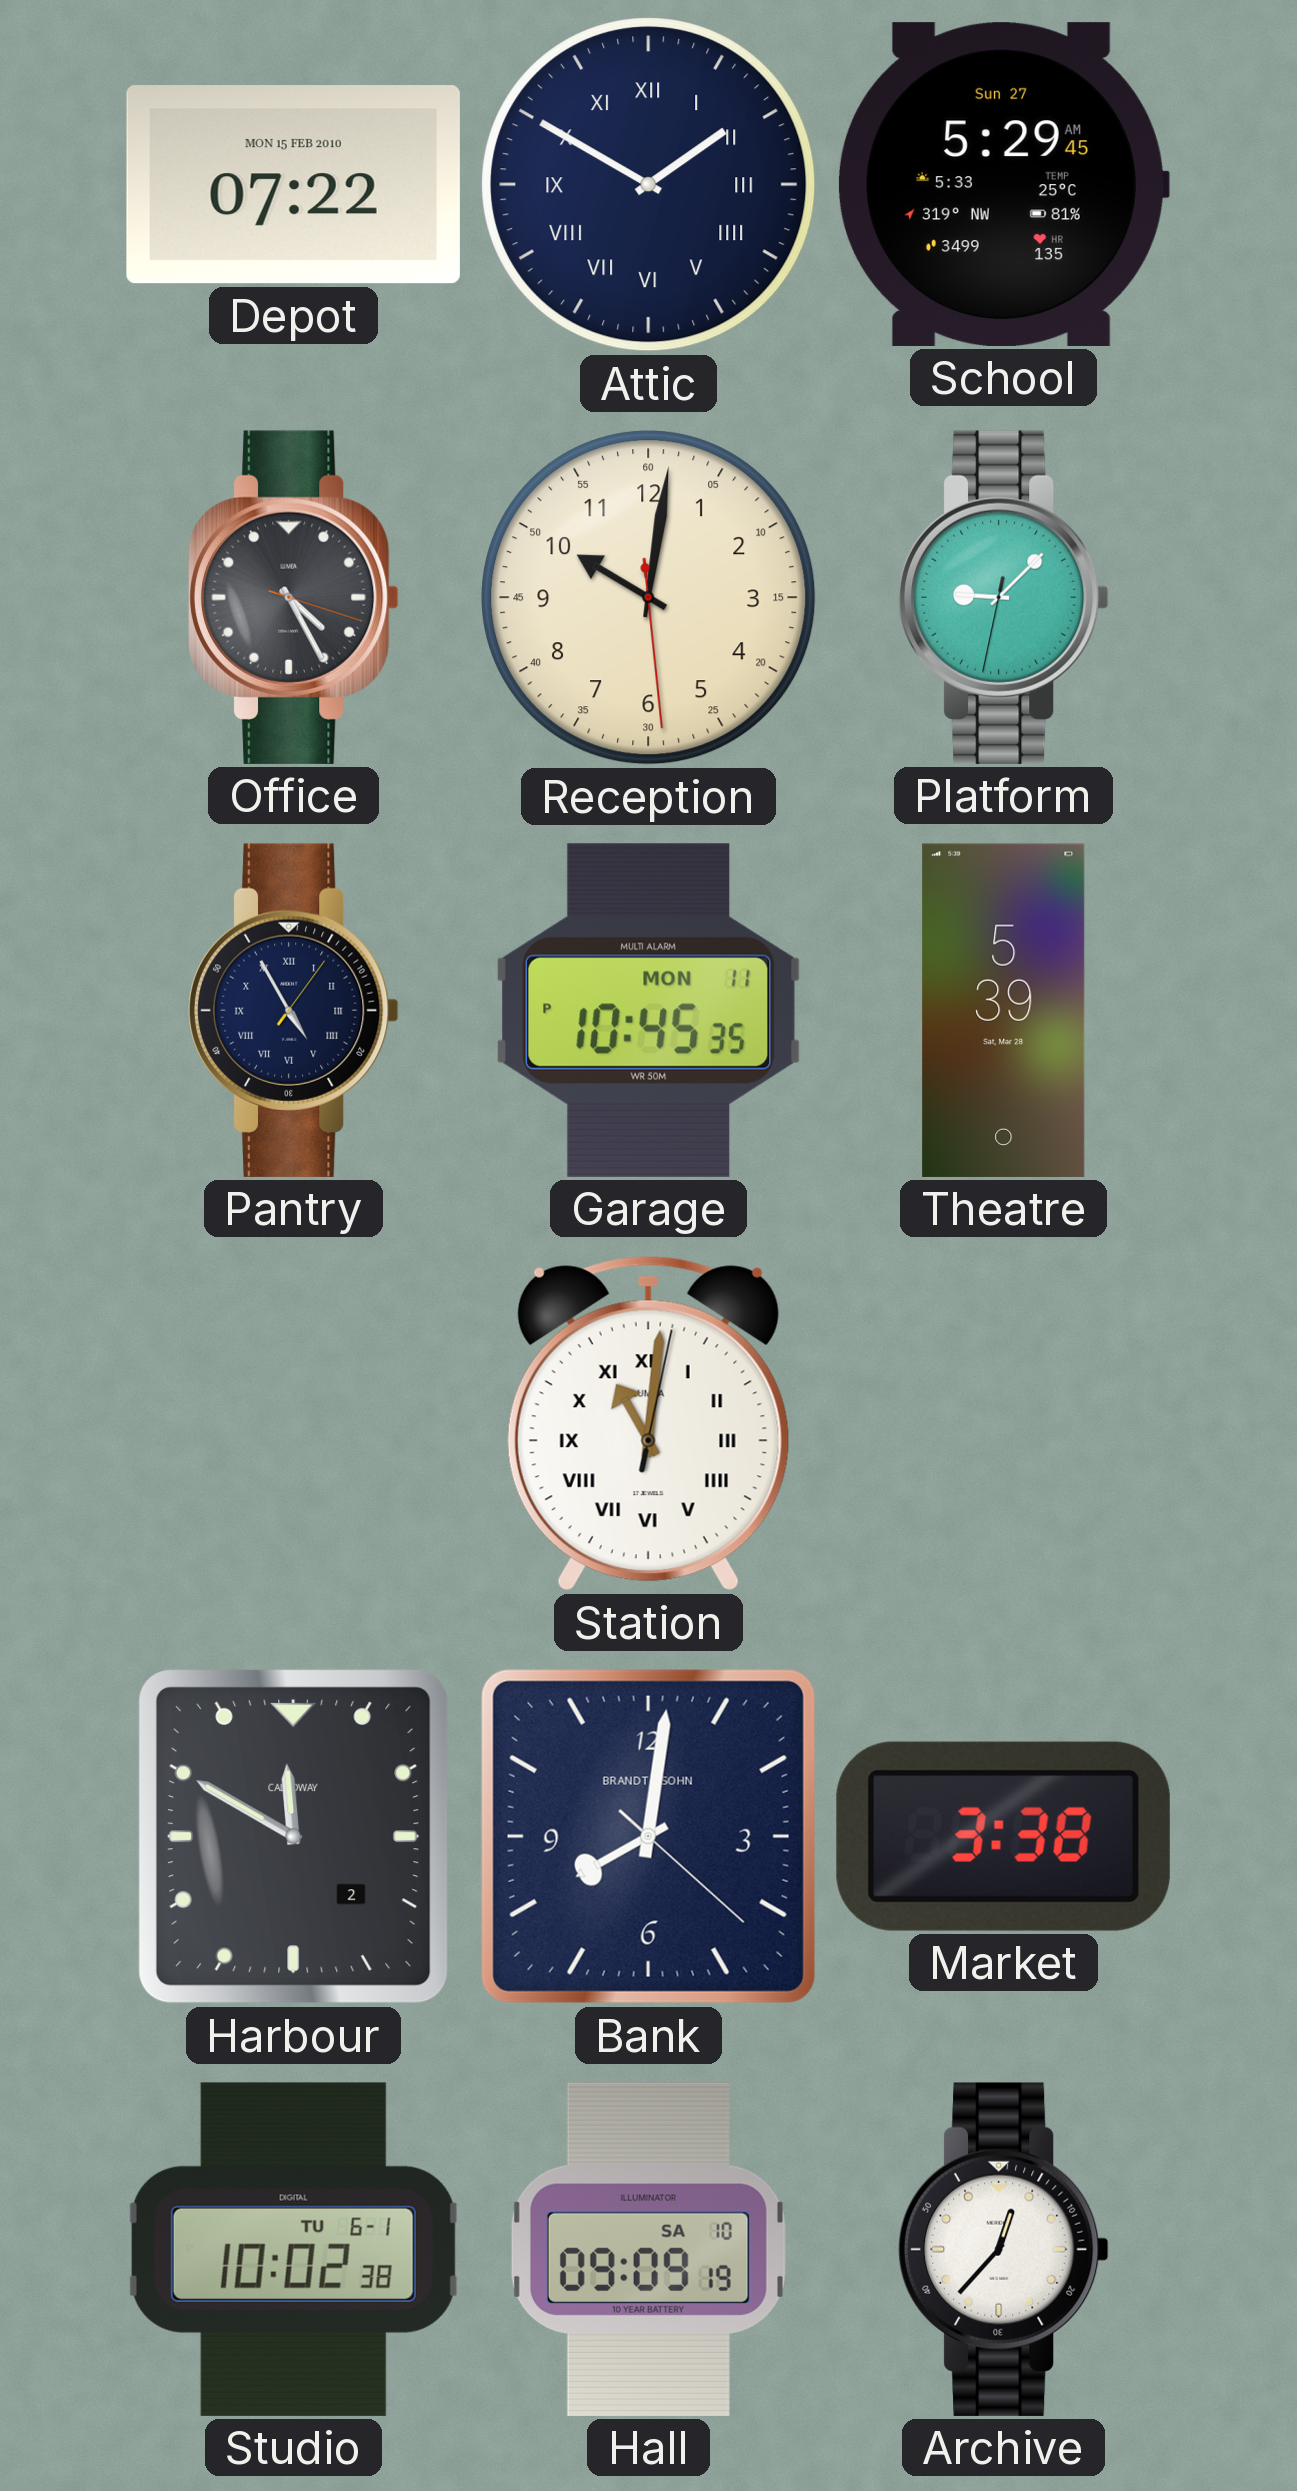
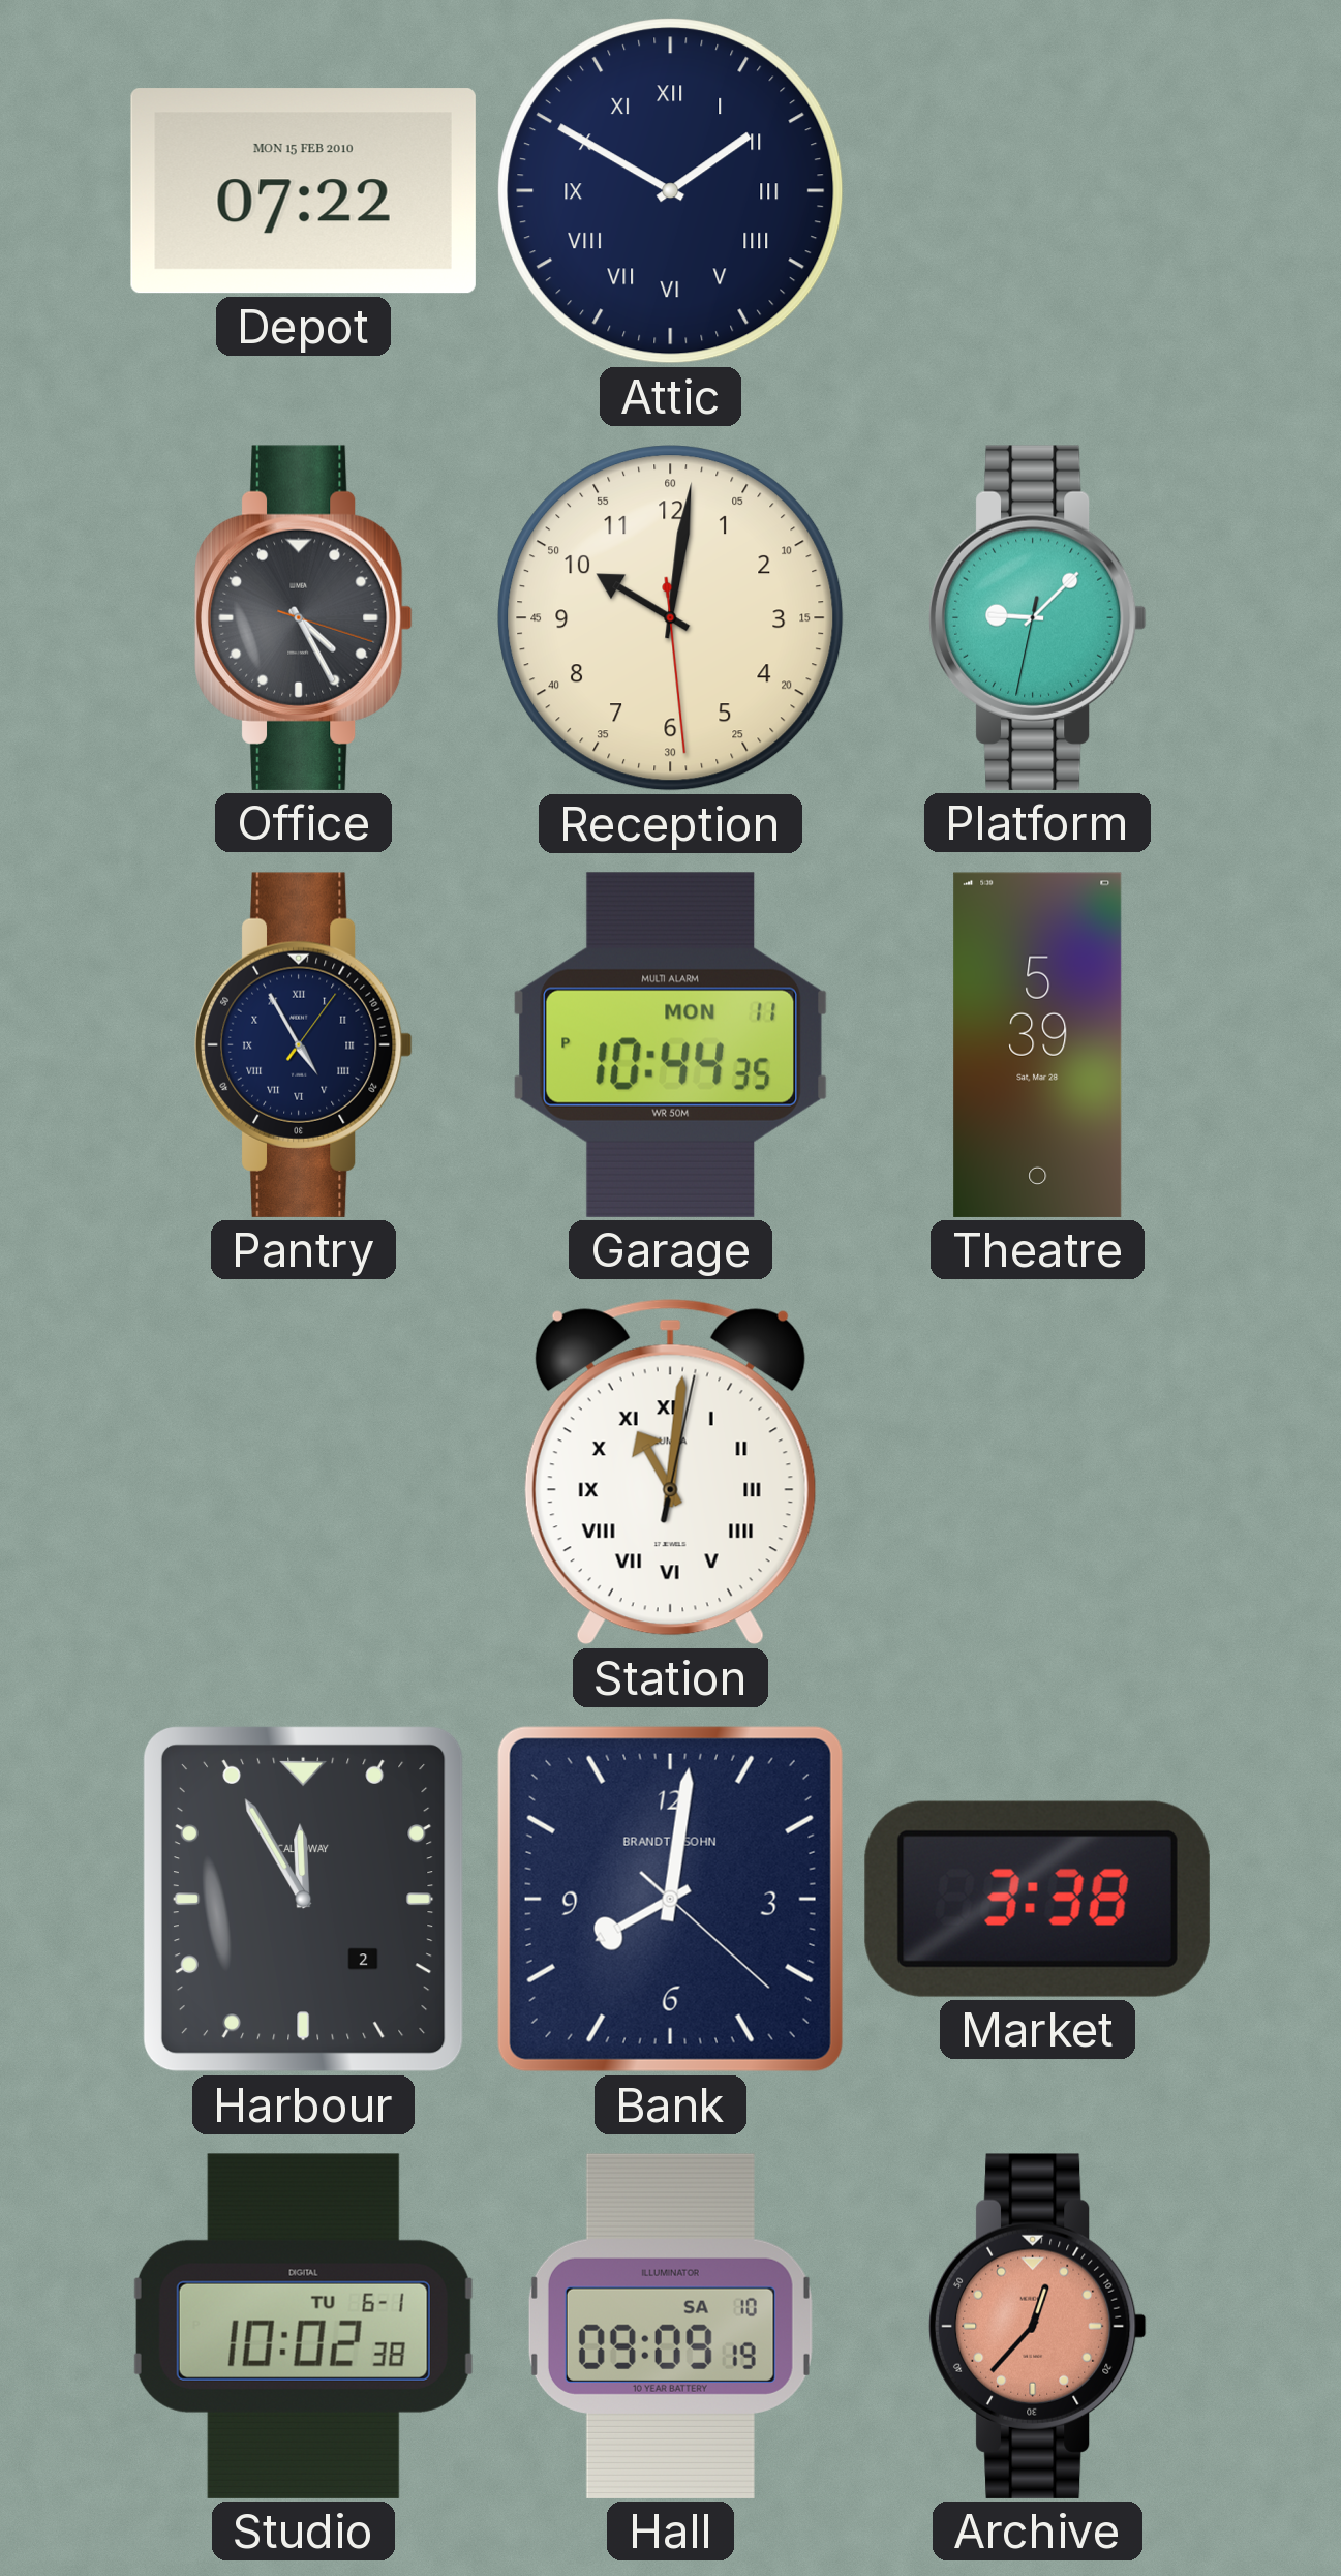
School: 5:29 -> none (1003, 184)
Garage: 10:45 -> 10:44 (671, 1044)
Harbour: 11:50 -> 11:55 (303, 1899)
Archive dial: white -> salmon (1037, 2326)
